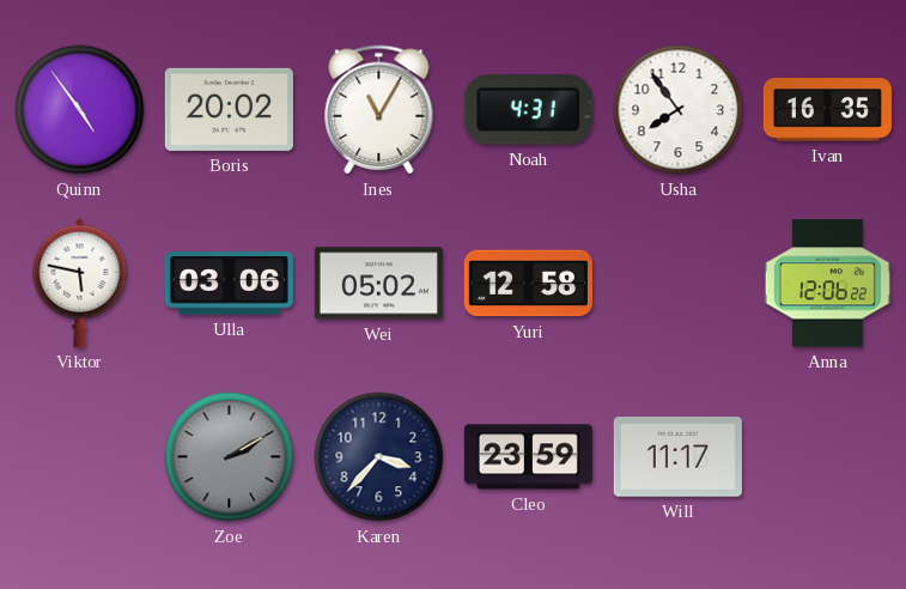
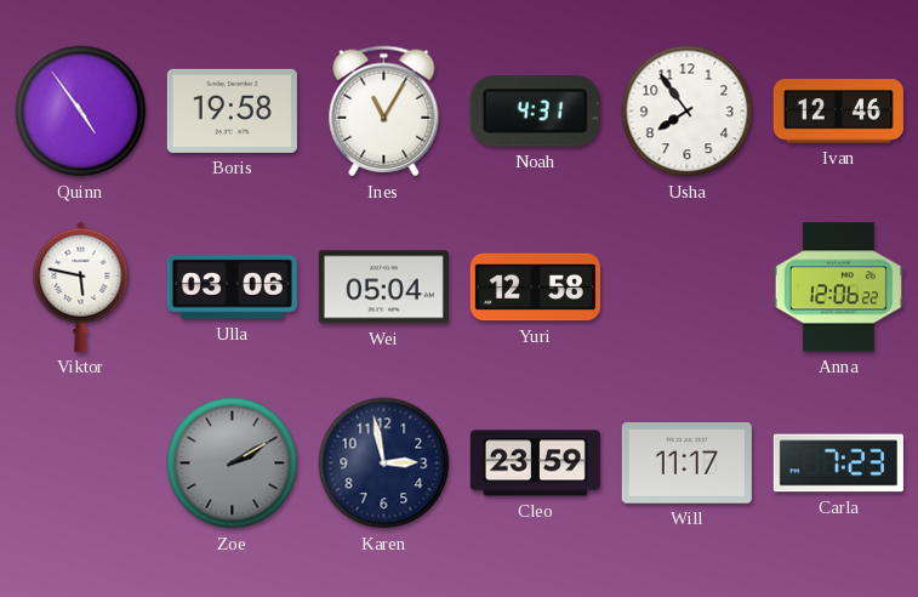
Boris: 20:02 -> 19:58 (232, 110)
Ivan: 16:35 -> 12:46 (838, 112)
Wei: 05:02 -> 05:04 (383, 288)
Karen: 3:37 -> 2:58 (384, 464)
Carla: none -> 7:23 (838, 464)
